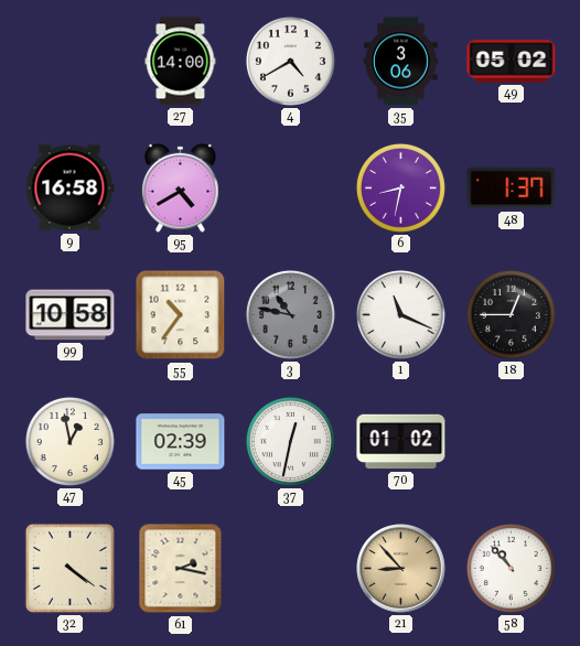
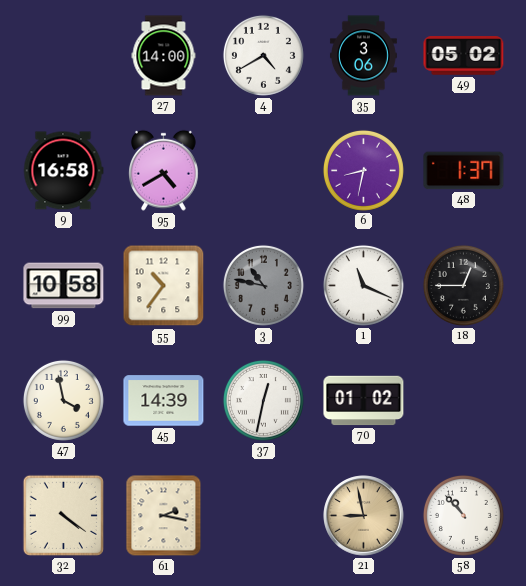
47: 12:58 -> 3:58 (63, 400)
45: 02:39 -> 14:39 (164, 401)
21: 8:53 -> 8:58 (364, 516)
